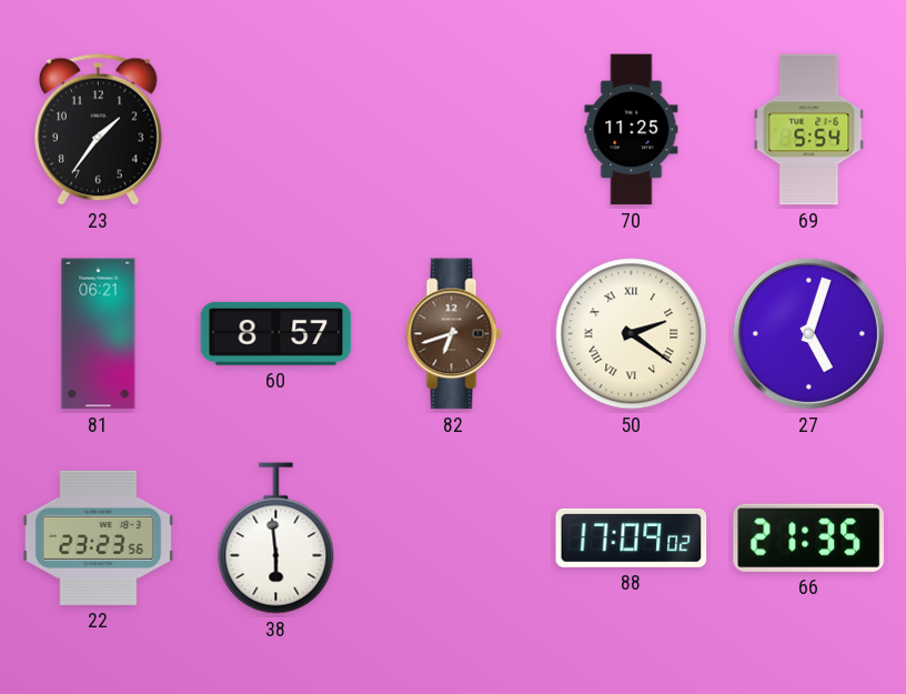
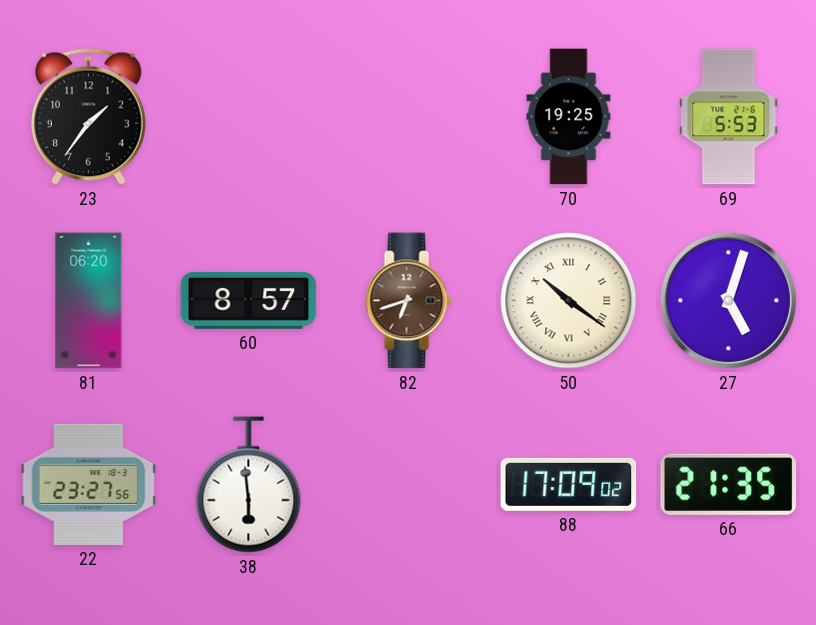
70: 11:25 -> 19:25 (569, 117)
69: 5:54 -> 5:53 (729, 117)
81: 06:21 -> 06:20 (89, 301)
50: 2:21 -> 10:21 (569, 301)
22: 23:23 -> 23:27 (89, 484)
